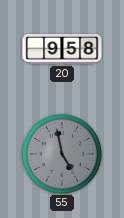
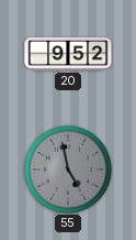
20: 9:58 -> 9:52 (68, 55)
